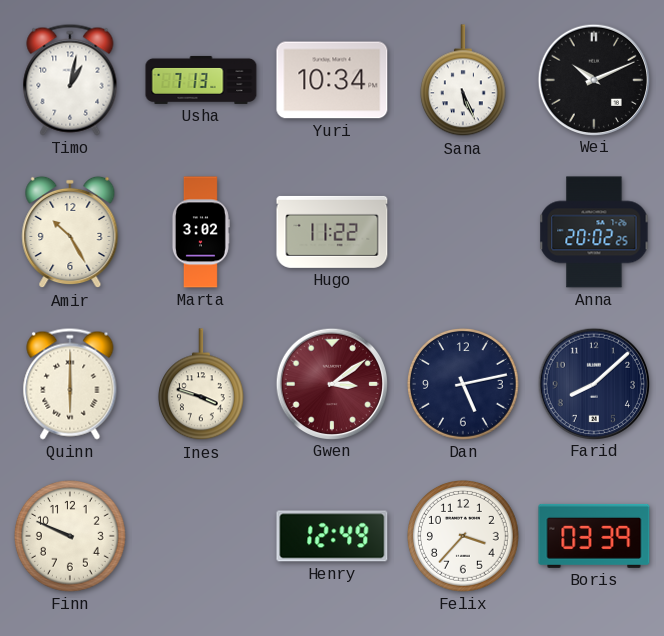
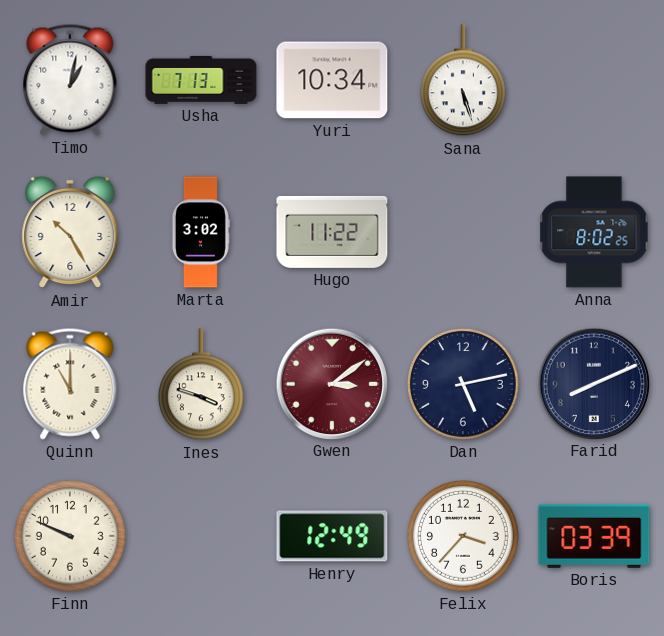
Sana: 5:26 -> 5:27 (463, 81)
Wei: 10:11 -> none (593, 79)
Anna: 20:02 -> 8:02 (594, 232)
Quinn: 6:00 -> 11:00 (70, 384)
Farid: 8:08 -> 8:11 (593, 383)
